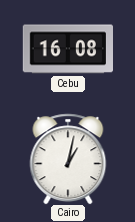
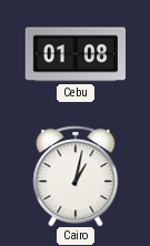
Cebu: 16:08 -> 01:08 (74, 54)
